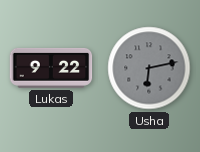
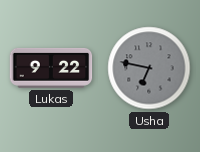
Usha: 6:13 -> 6:47 (149, 68)
